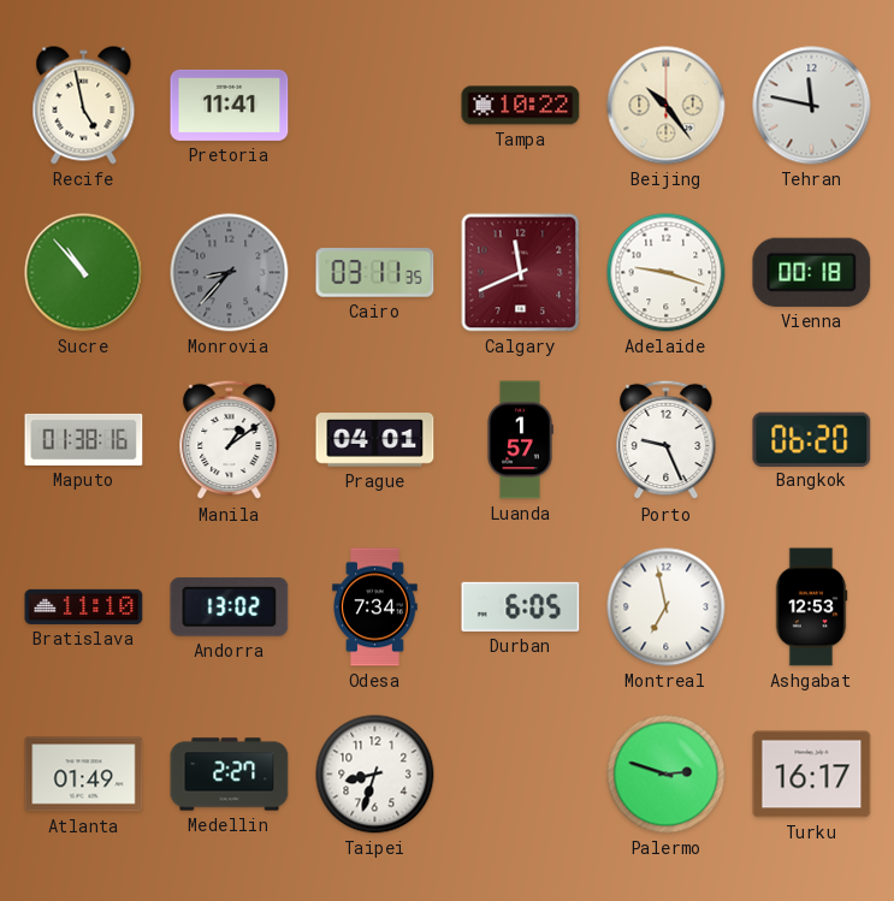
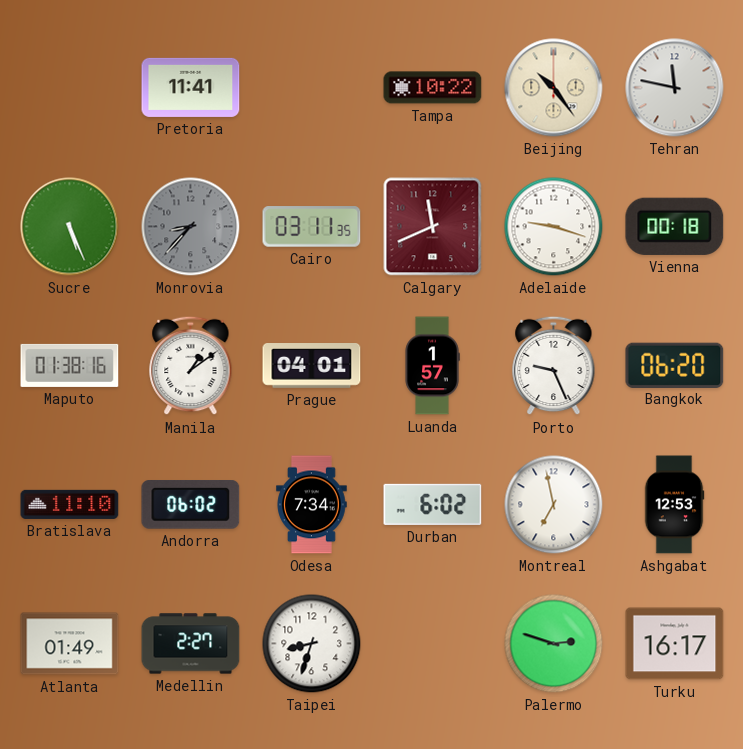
Recife: 4:58 -> none (84, 106)
Sucre: 10:53 -> 5:26 (70, 227)
Andorra: 13:02 -> 06:02 (191, 505)
Durban: 6:05 -> 6:02 (433, 504)
